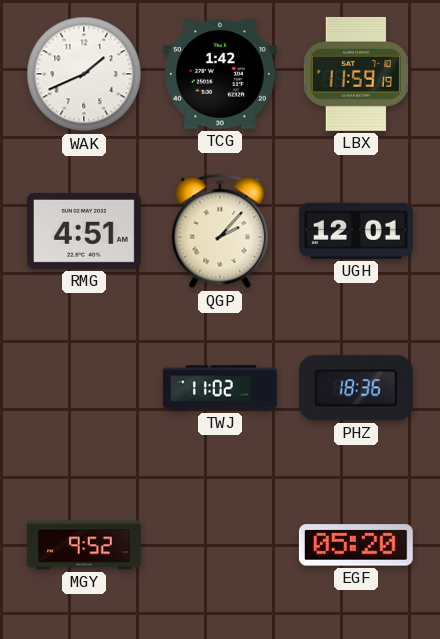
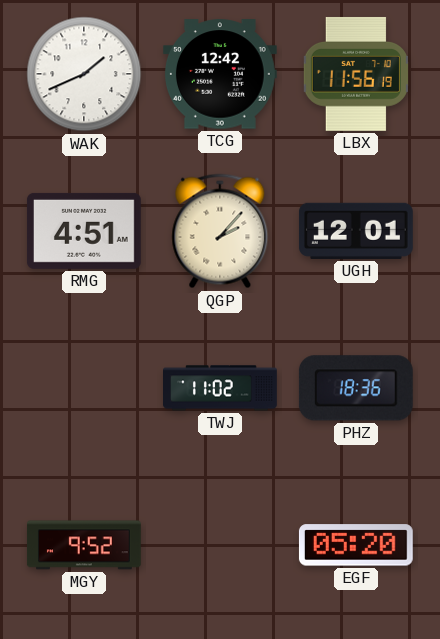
TCG: 1:42 -> 12:42 (220, 74)
LBX: 11:59 -> 11:56 (356, 74)
